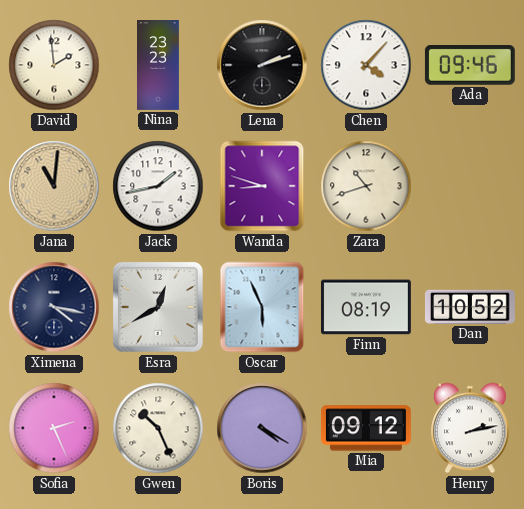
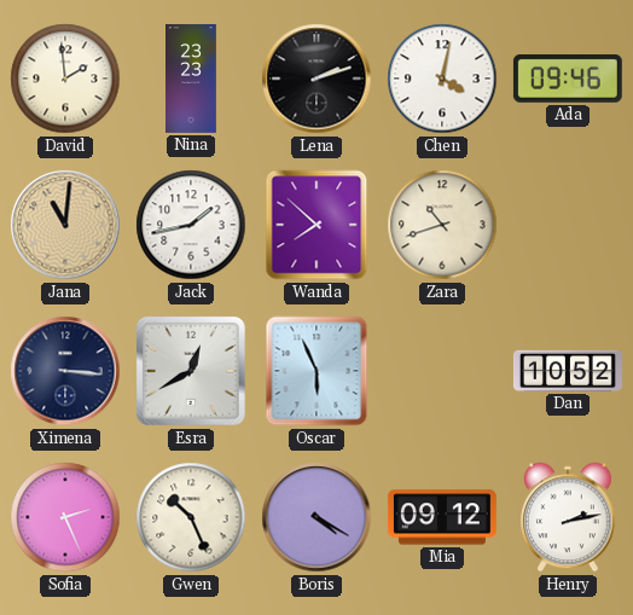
Chen: 4:07 -> 4:02 (442, 79)
Wanda: 8:48 -> 7:52 (316, 225)
Ximena: 4:17 -> 3:16 (65, 371)
Finn: 08:19 -> none (366, 307)
